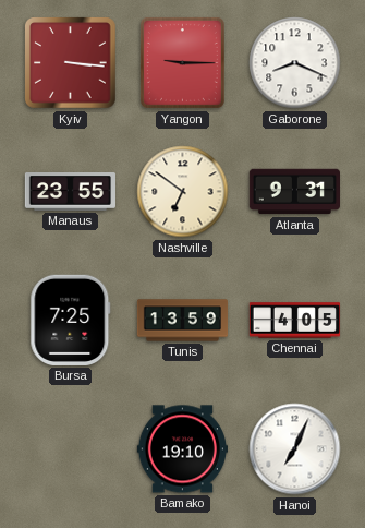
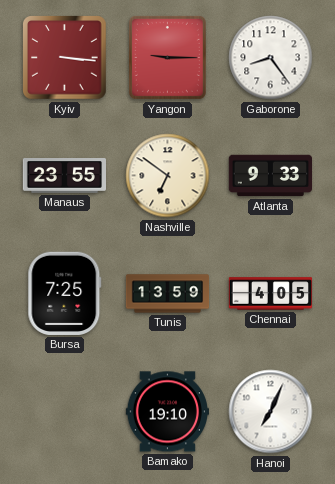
Gaborone: 8:19 -> 8:24 (271, 58)
Atlanta: 9:31 -> 9:33 (270, 176)
